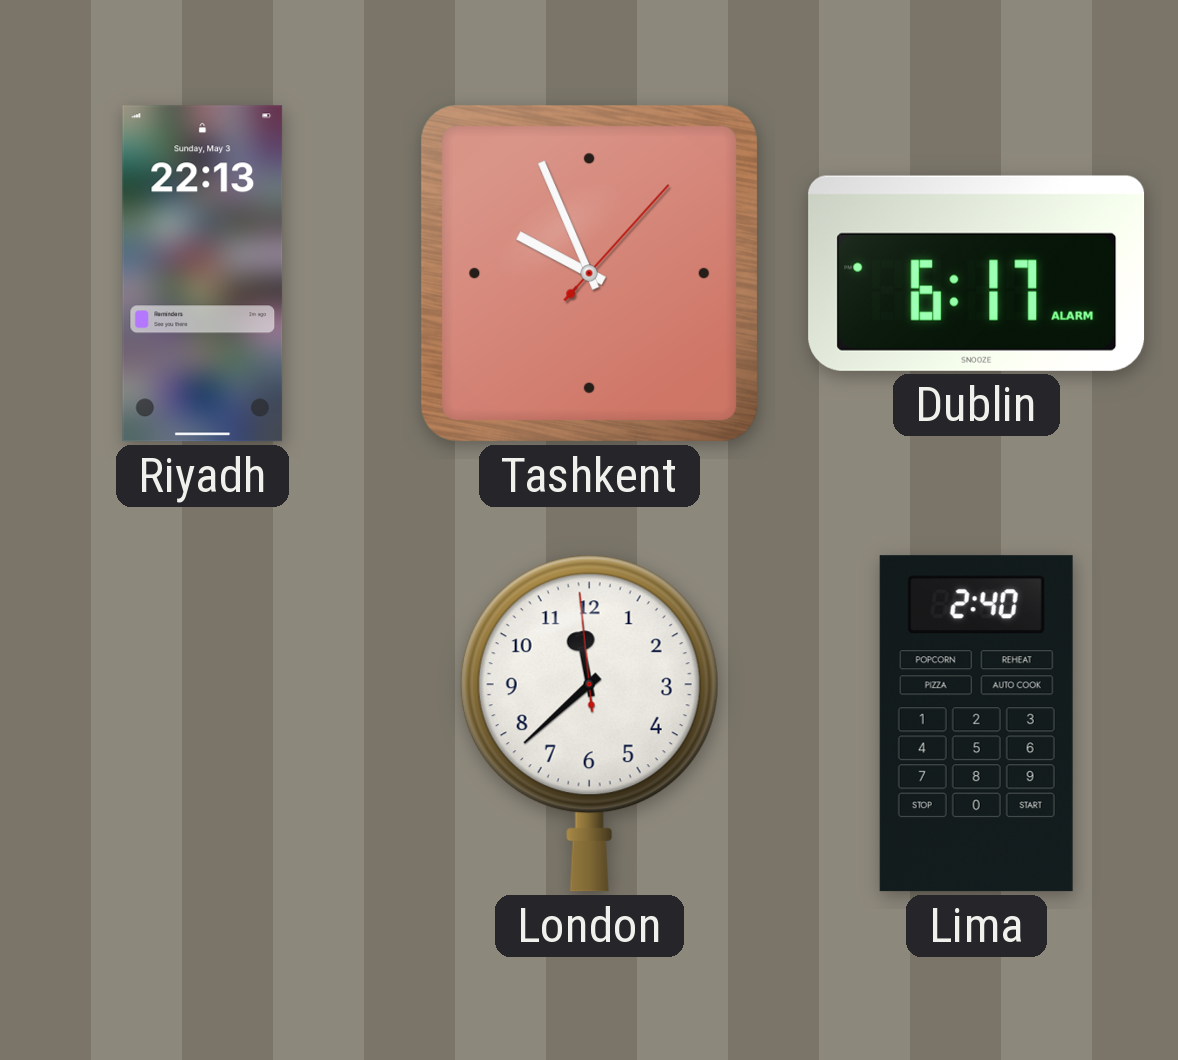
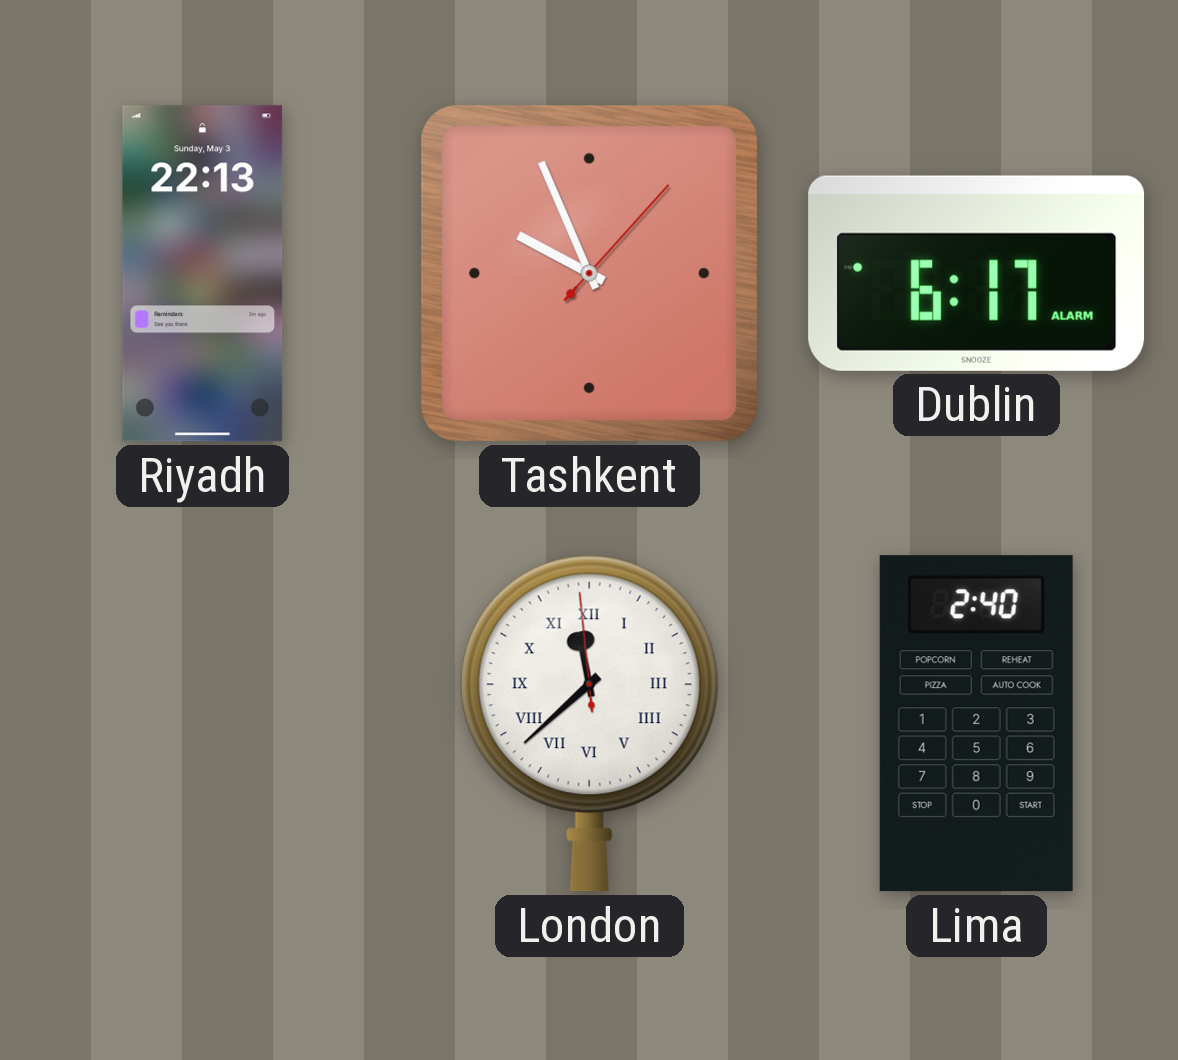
London numerals: Arabic -> Roman (589, 723)
